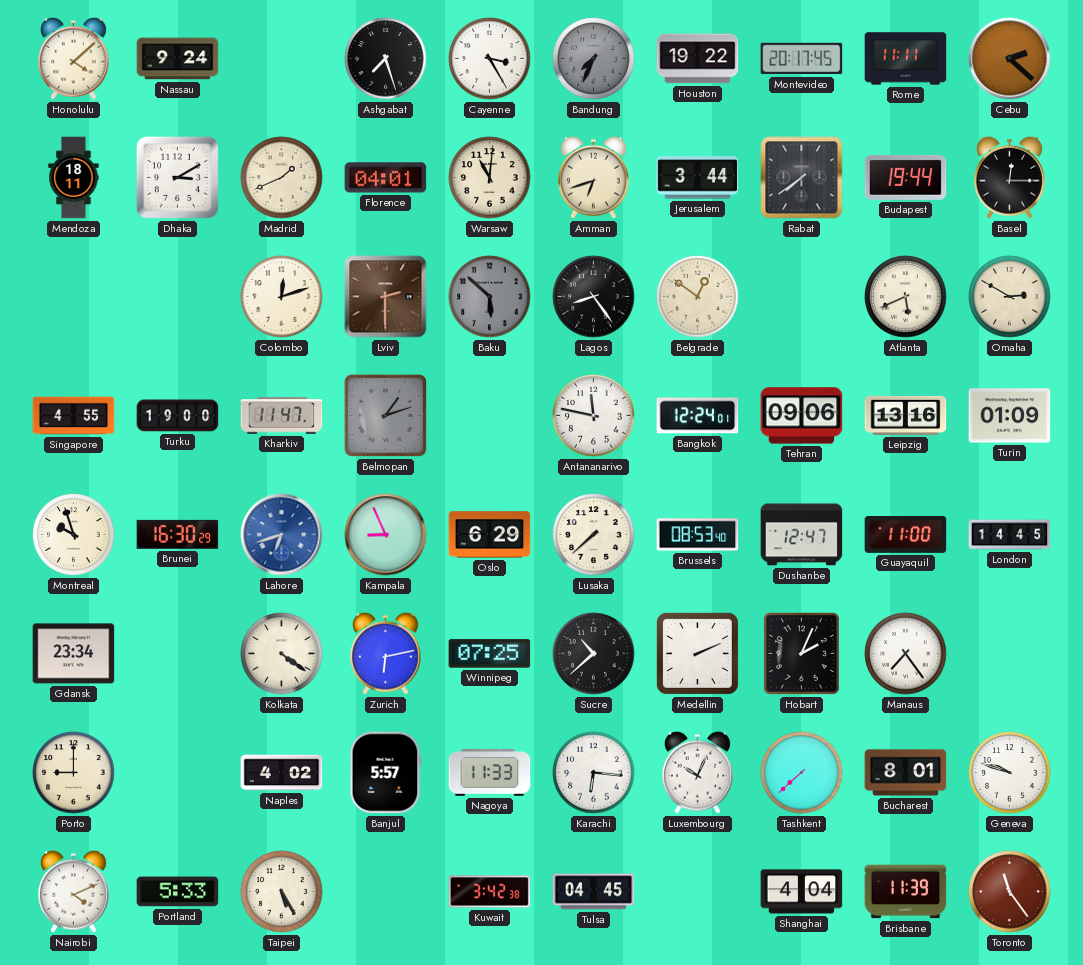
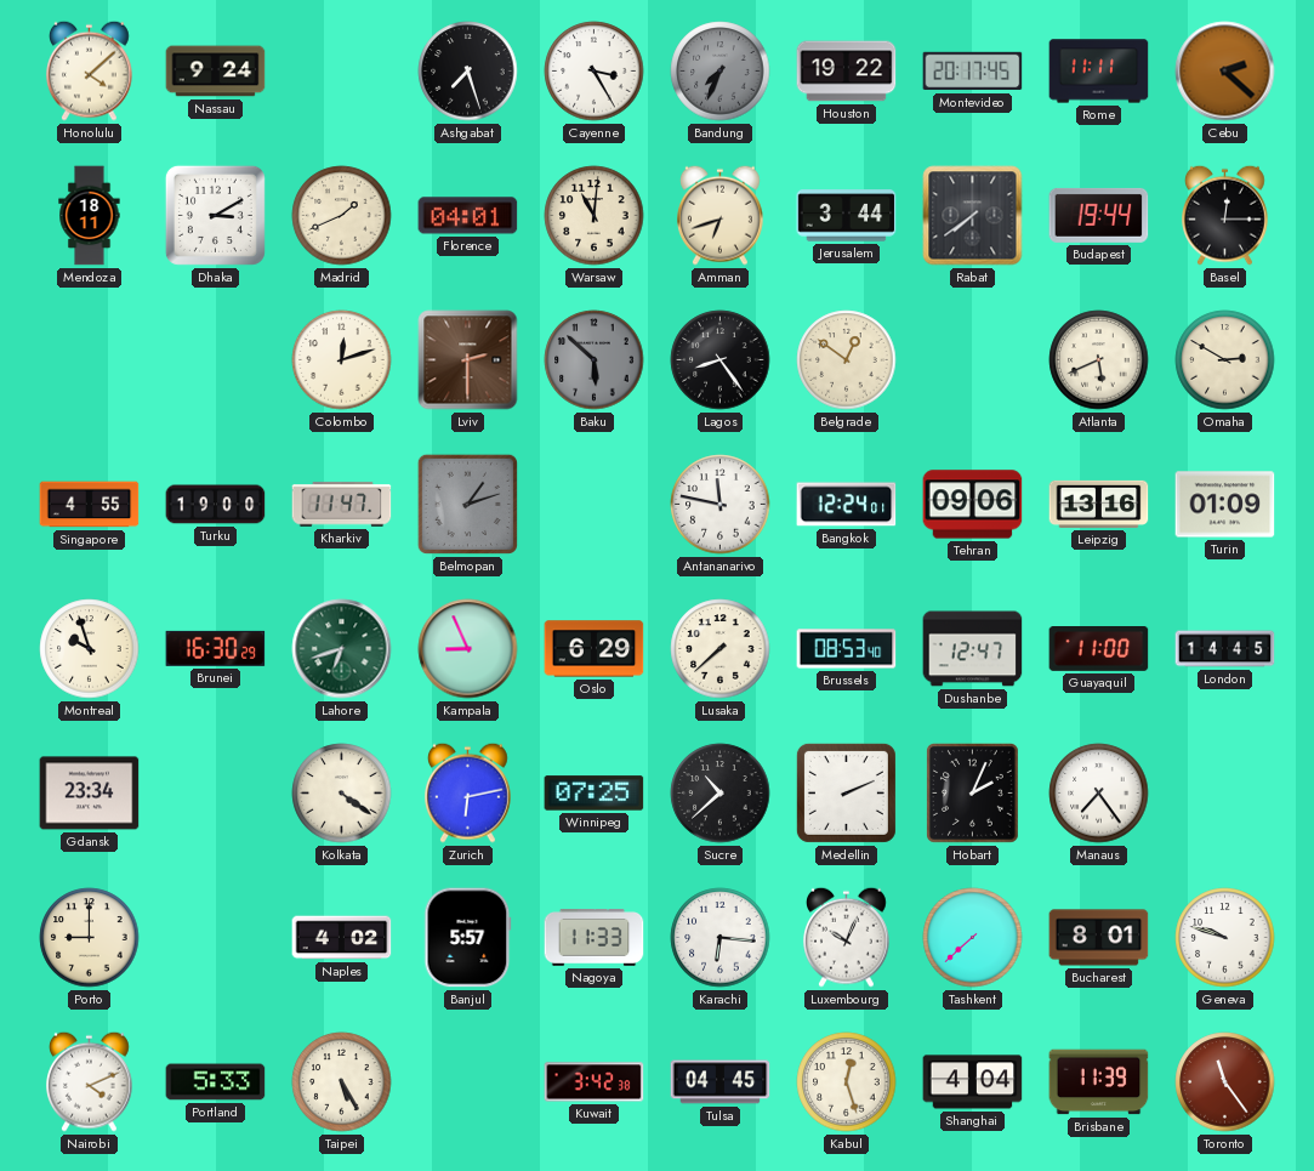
Lahore dial: blue -> green (342, 649)
Kabul: none -> 12:27 (847, 1082)
